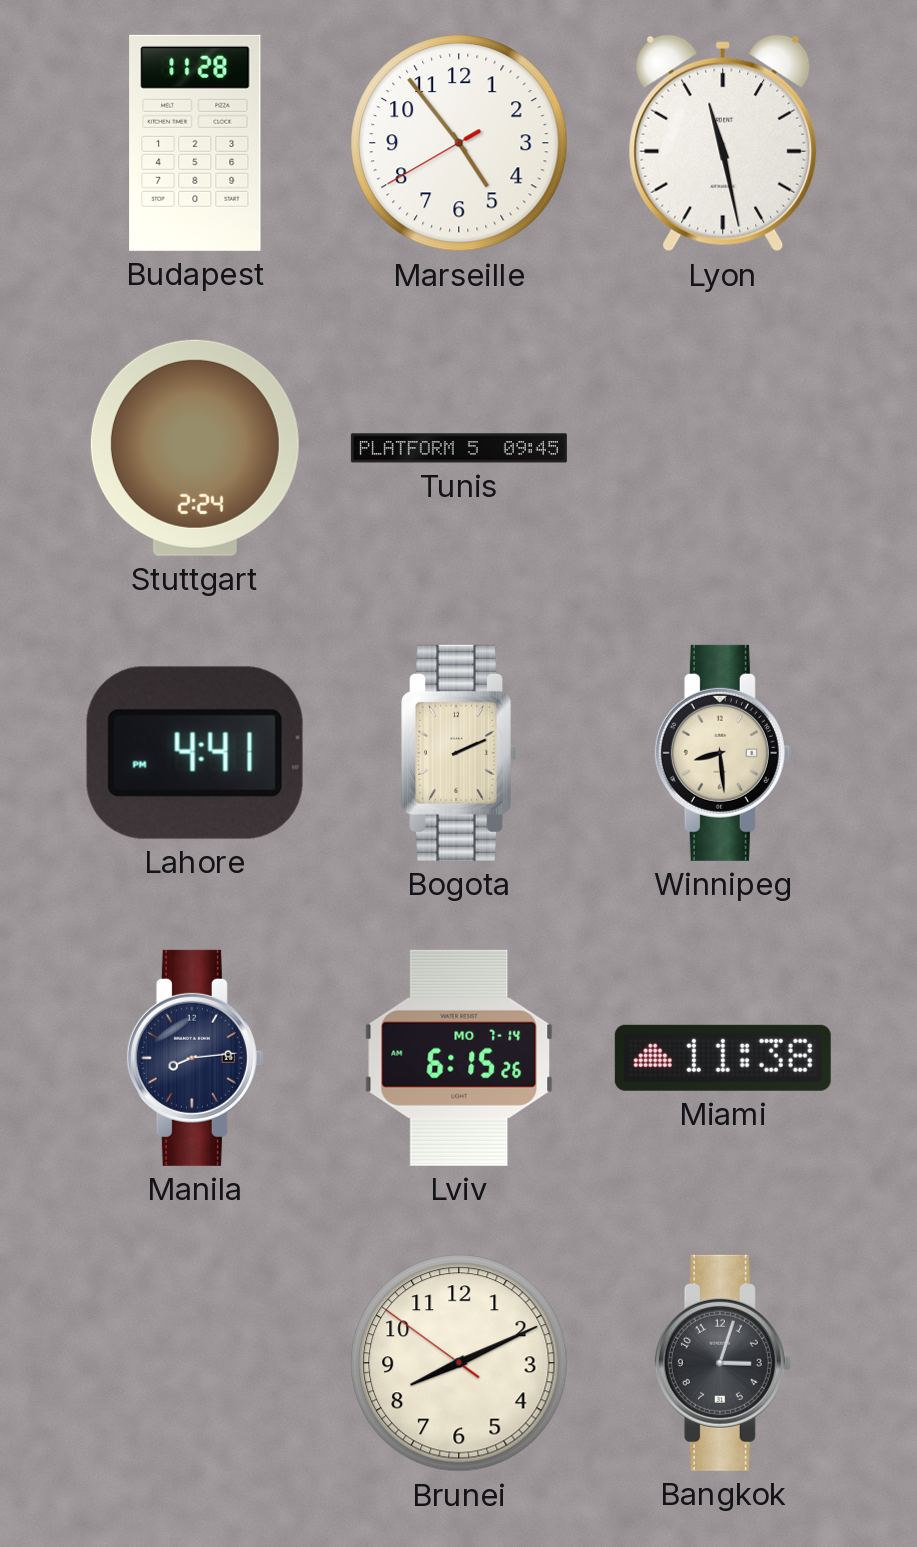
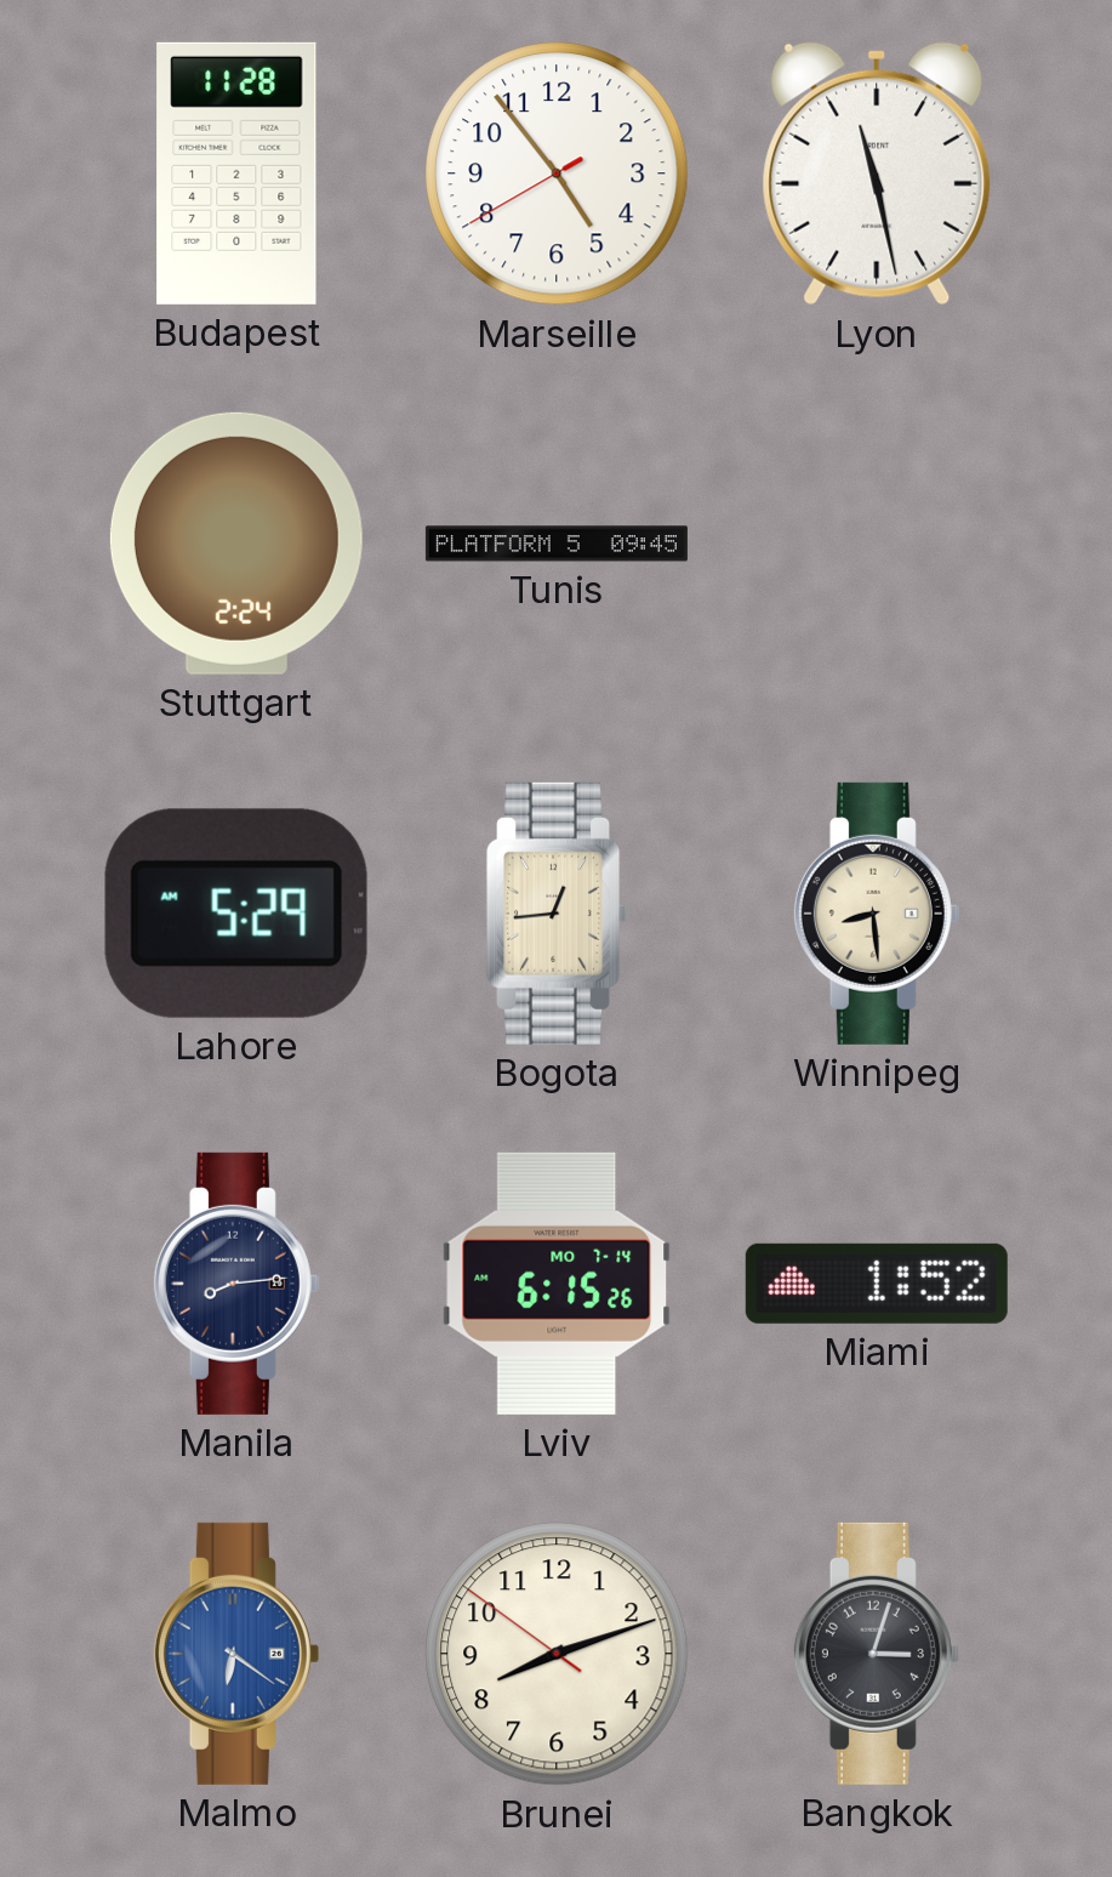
Lahore: 4:41 -> 5:29 (236, 914)
Bogota: 2:11 -> 12:44 (558, 914)
Miami: 11:38 -> 1:52 (877, 1284)
Malmo: none -> 6:21 (236, 1654)
Brunei: 8:10 -> 8:11 (557, 1654)
